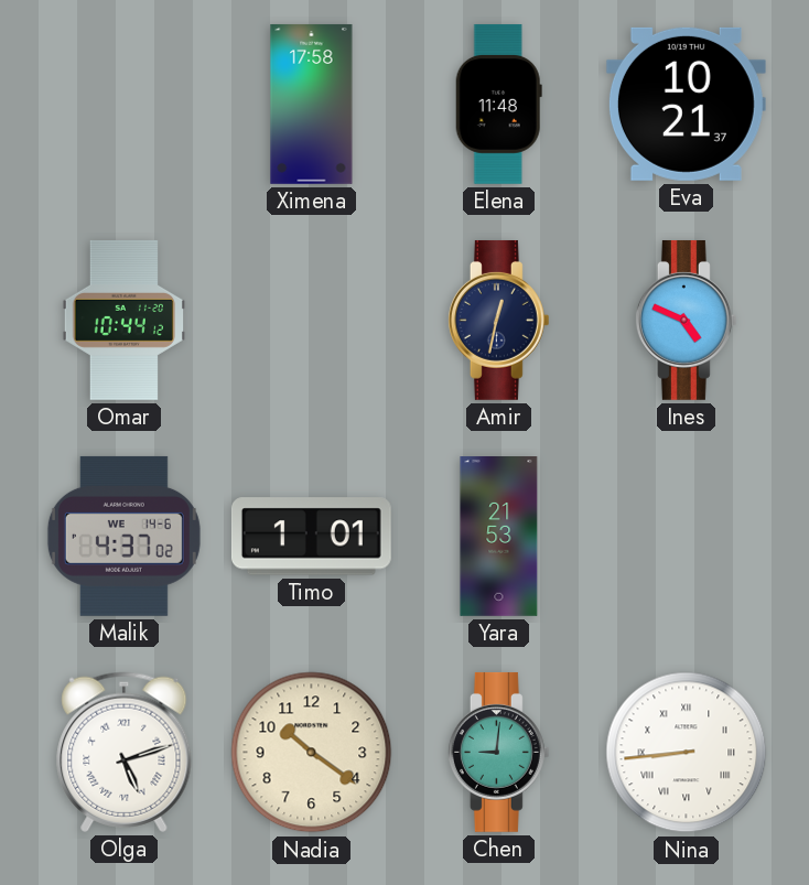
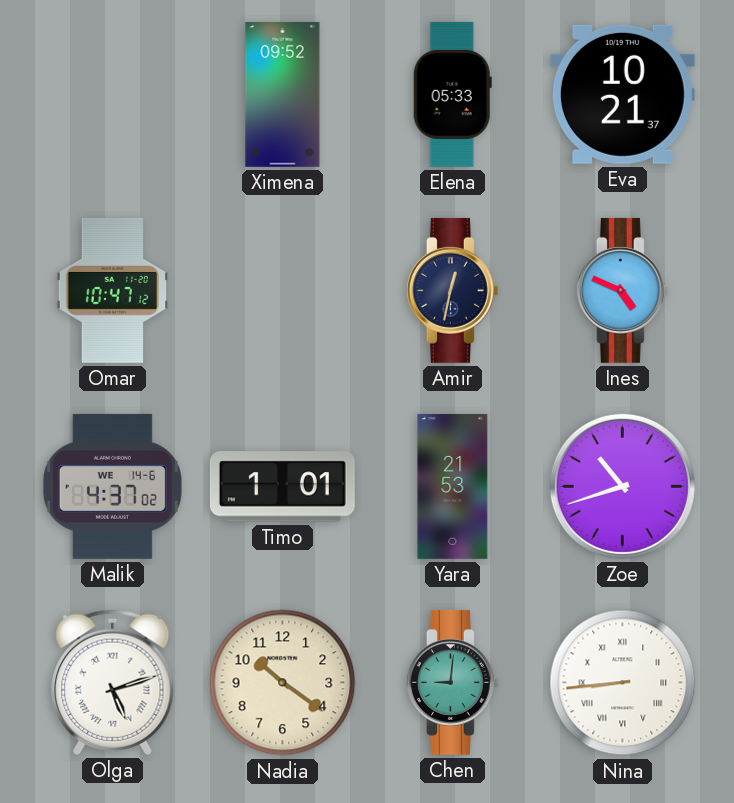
Ximena: 17:58 -> 09:52 (283, 94)
Elena: 11:48 -> 05:33 (452, 94)
Omar: 10:44 -> 10:47 (112, 290)
Zoe: none -> 10:42 (622, 486)
